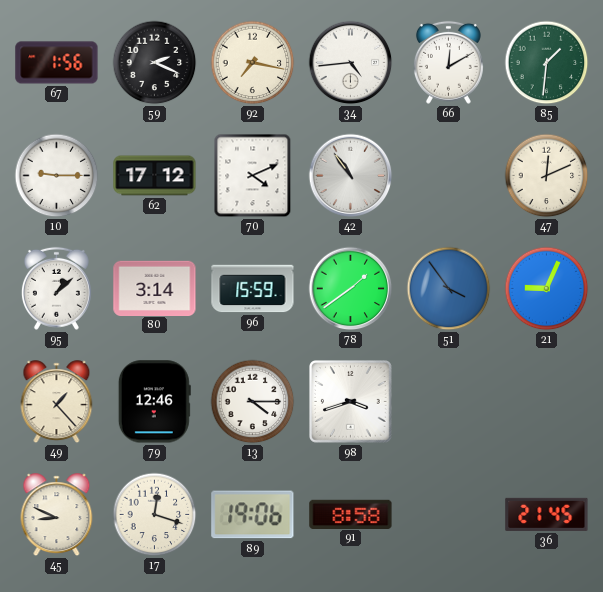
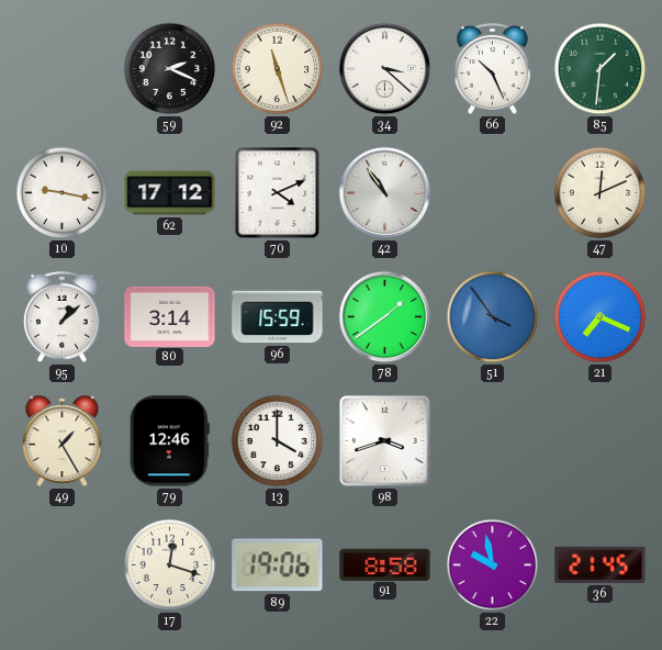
67: 1:56 -> none (57, 63)
92: 7:17 -> 11:27 (278, 69)
34: 4:44 -> 3:22 (385, 69)
66: 12:10 -> 10:26 (492, 68)
10: 9:15 -> 9:17 (63, 193)
21: 9:04 -> 7:19 (601, 317)
49: 1:23 -> 1:25 (63, 441)
13: 4:15 -> 4:00 (278, 441)
45: 8:49 -> none (57, 515)
22: none -> 9:58 (493, 565)
